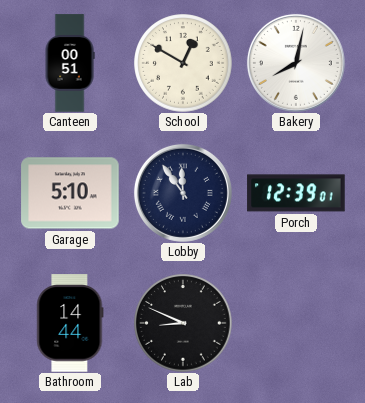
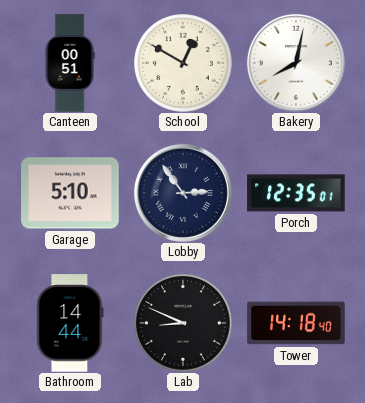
Lobby: 11:54 -> 2:54 (183, 193)
Porch: 12:39 -> 12:35 (296, 193)
Tower: none -> 14:18 (296, 323)
